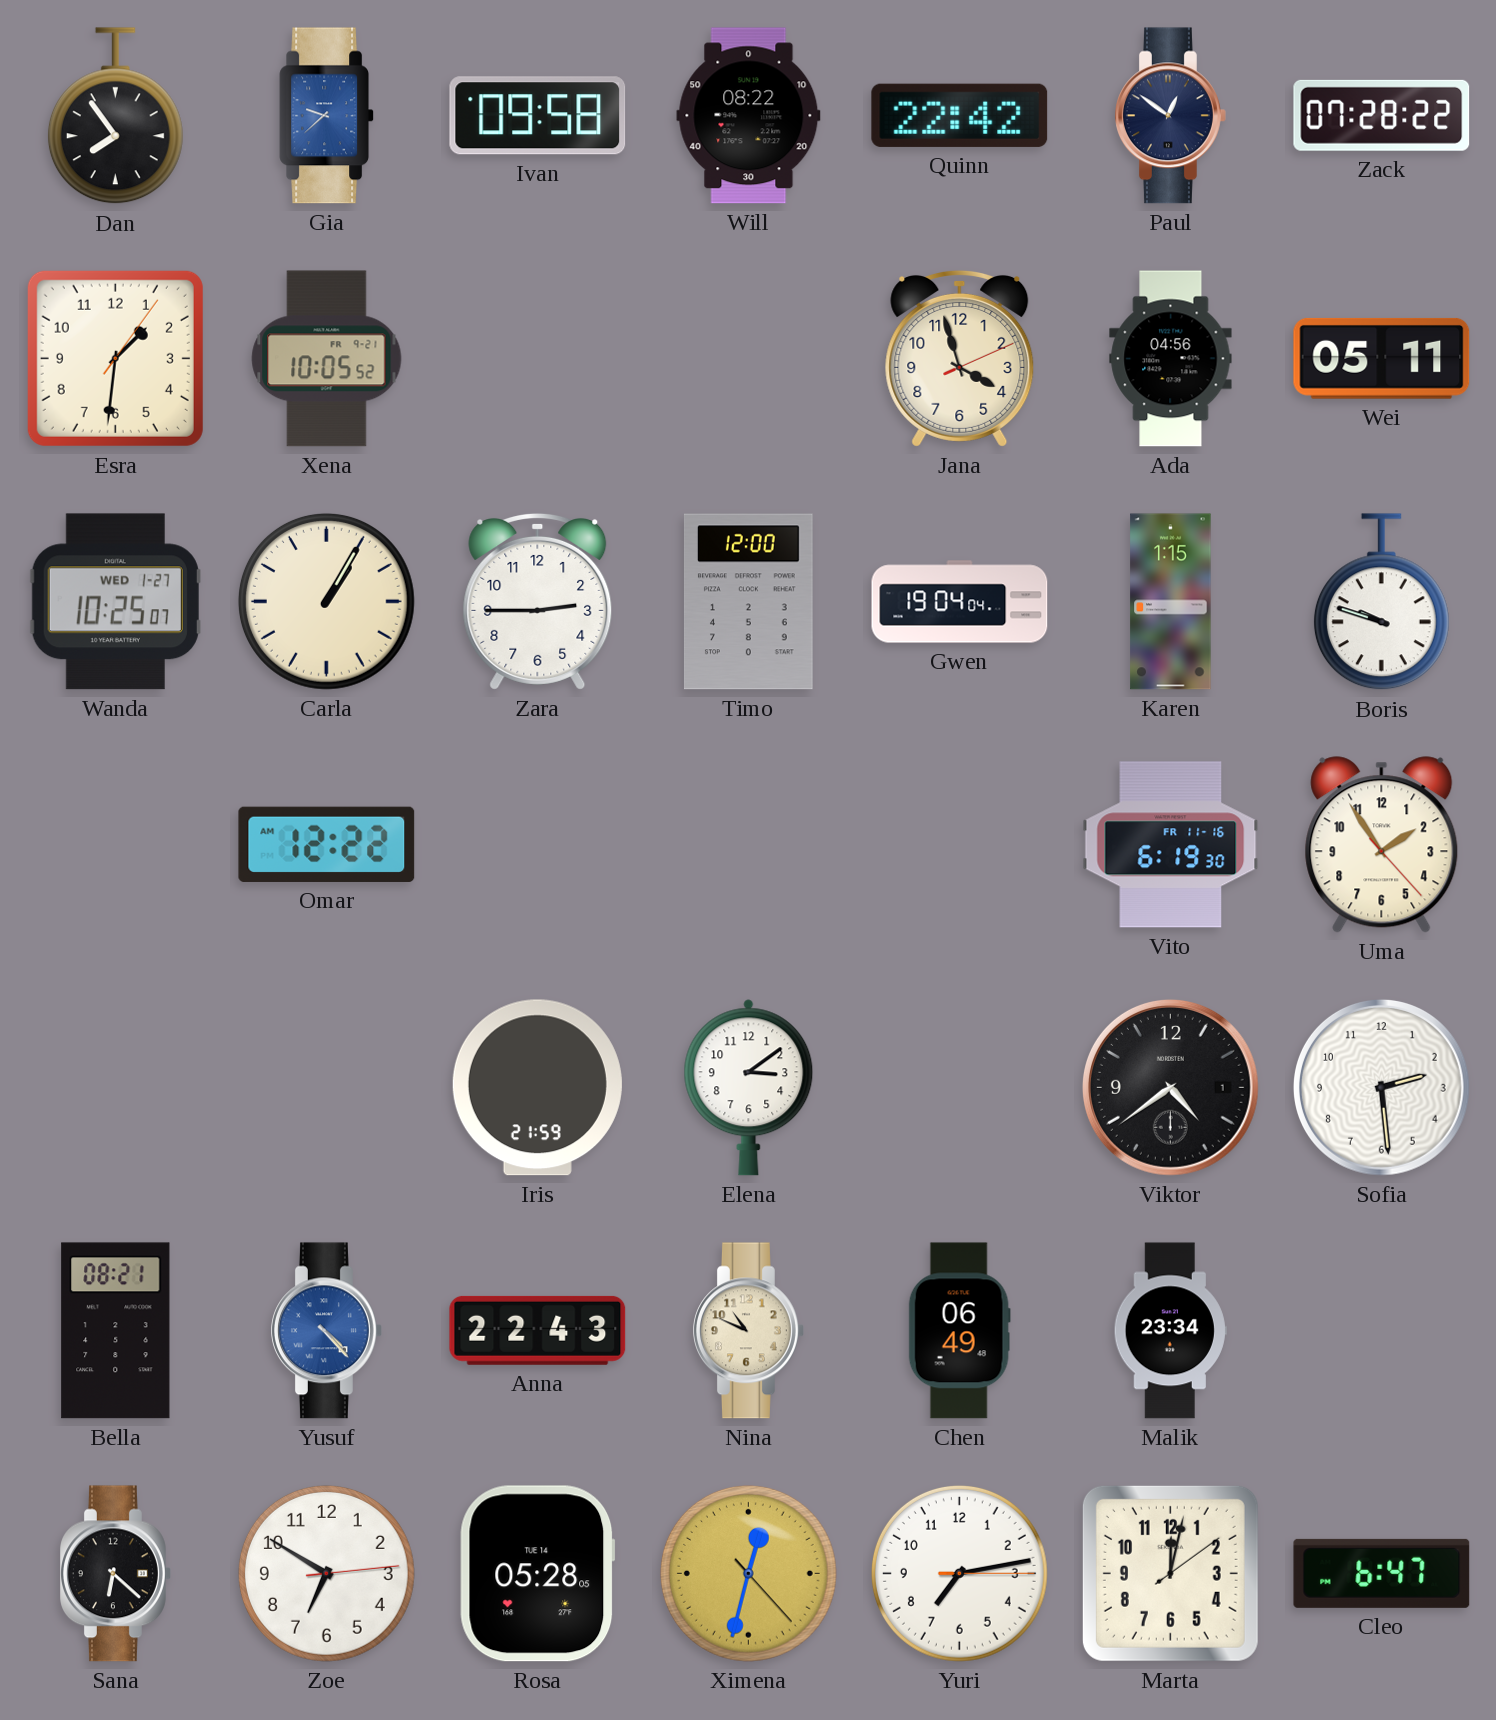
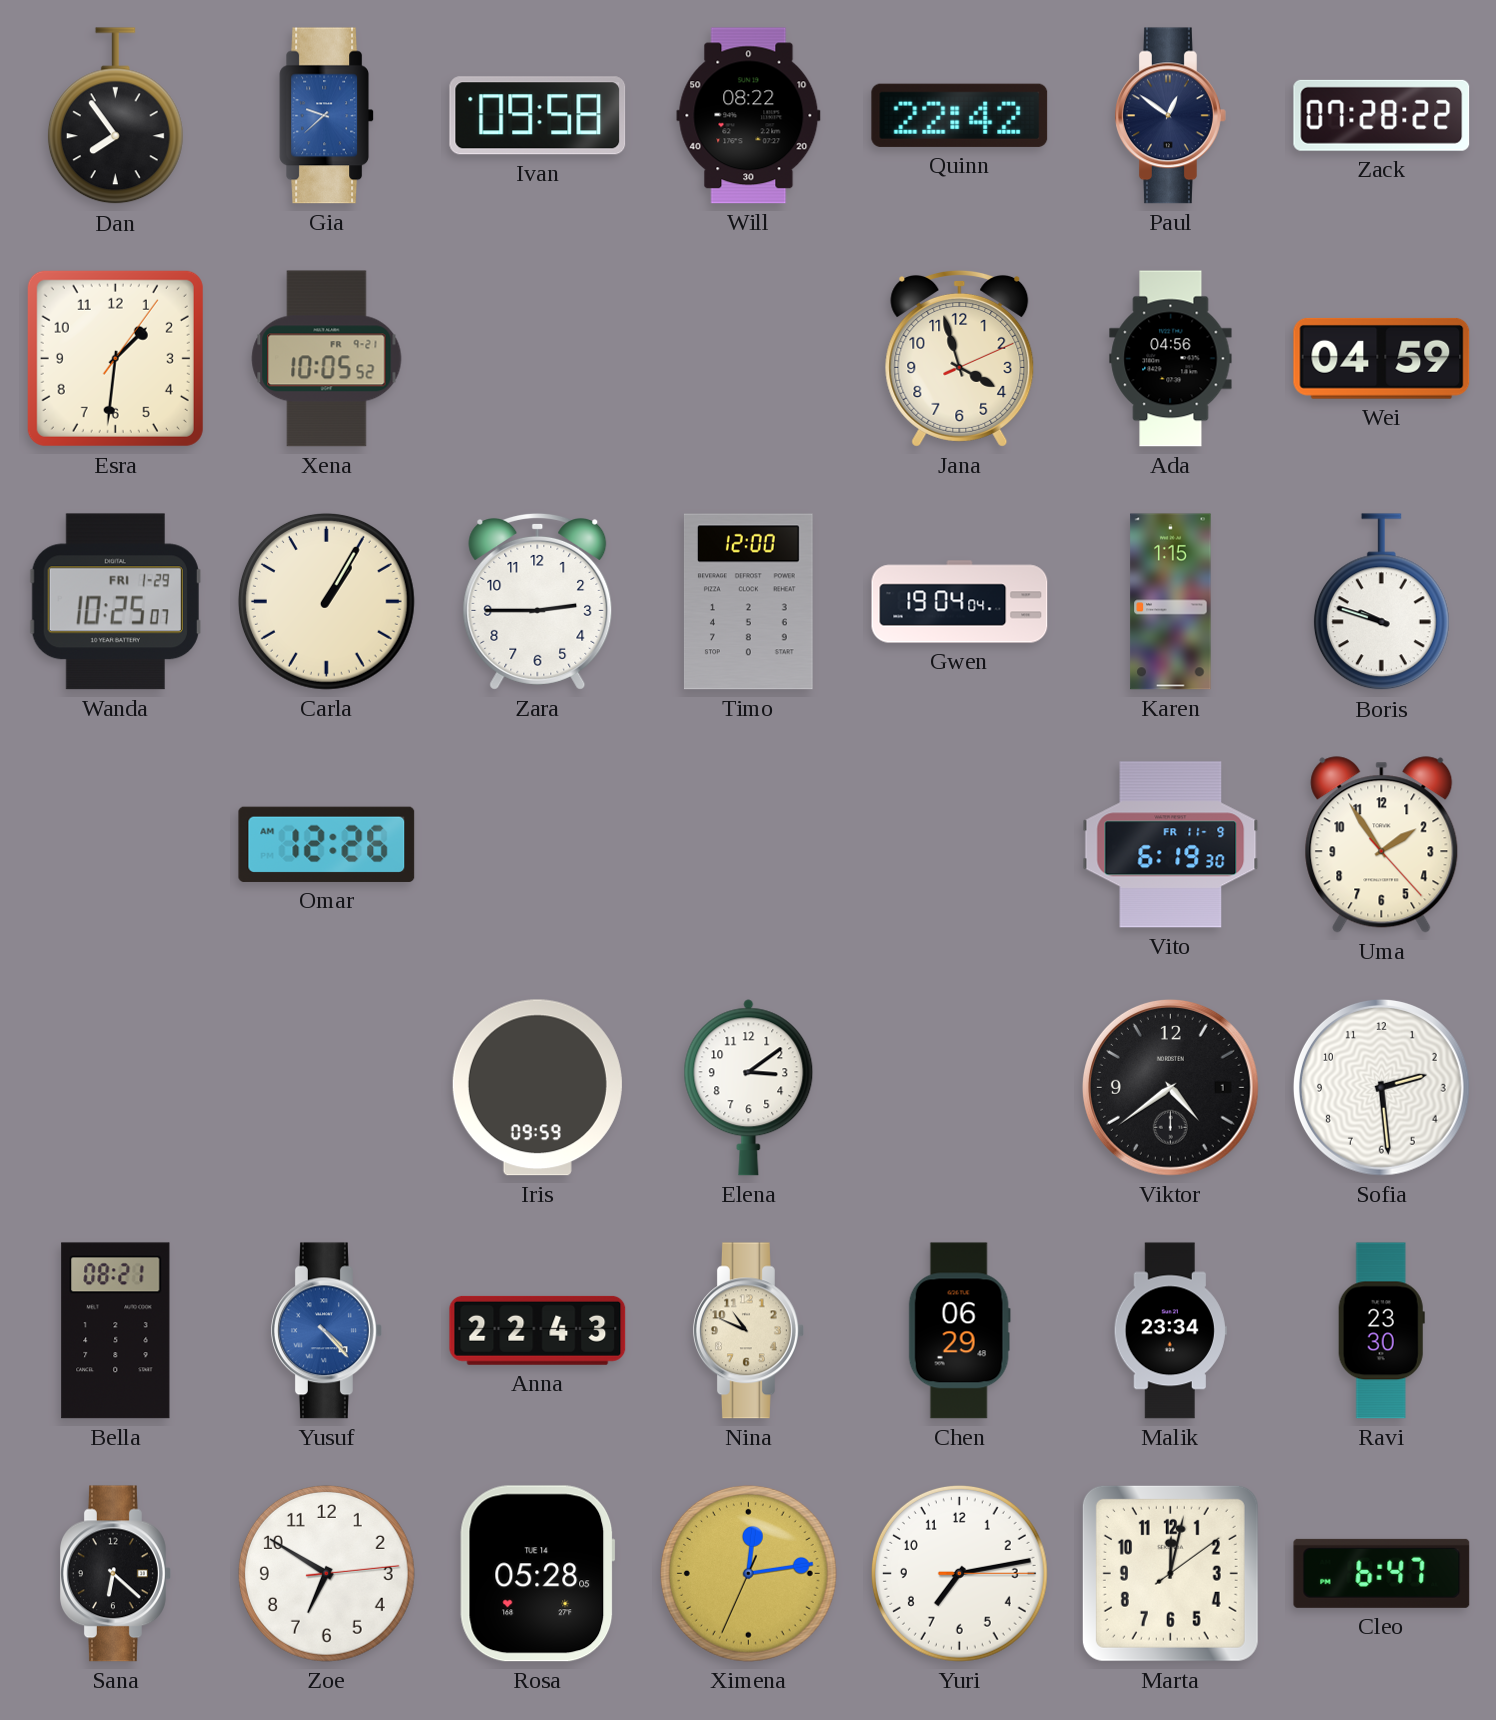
Wei: 05:11 -> 04:59 (1382, 358)
Wanda date: WED 1-27 -> FRI 1-29 (115, 602)
Omar: 12:22 -> 12:26 (327, 844)
Vito date: FR 11-16 -> FR 11-9 (1171, 845)
Iris: 21:59 -> 09:59 (537, 1088)
Chen: 06:49 -> 06:29 (959, 1331)
Ravi: none -> 23:30 (1381, 1331)
Ximena: 12:32 -> 12:13 (748, 1573)
